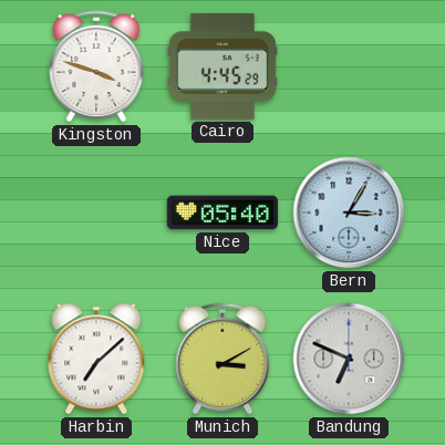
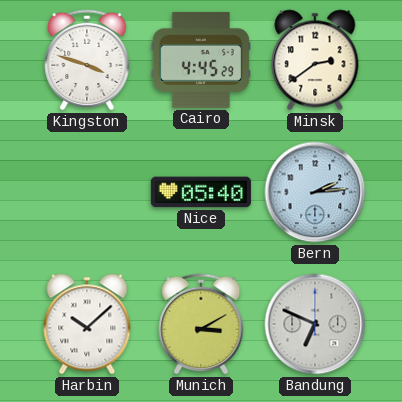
Minsk: none -> 2:39 (315, 60)
Bern: 3:05 -> 2:14 (315, 192)
Harbin: 7:08 -> 10:08 (87, 324)
